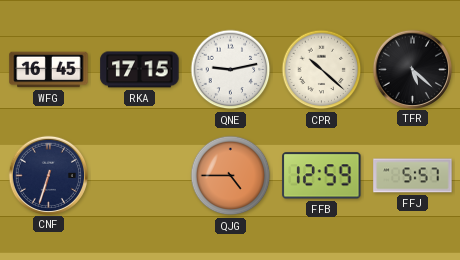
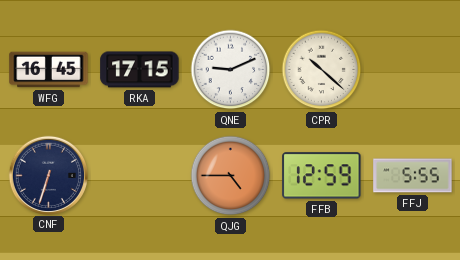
QNE: 9:13 -> 9:11 (231, 70)
TFR: 5:22 -> none (412, 69)
FFJ: 5:57 -> 5:55 (413, 176)
